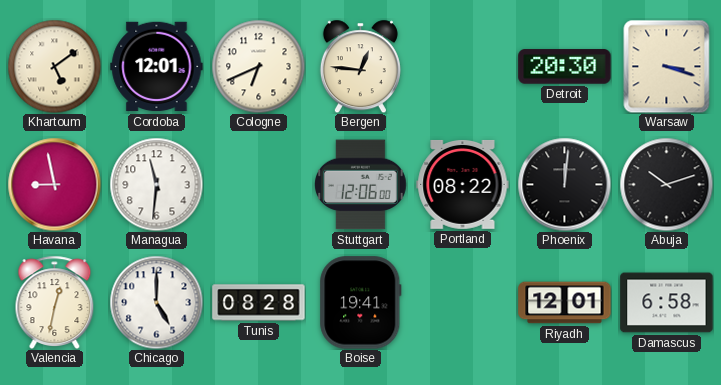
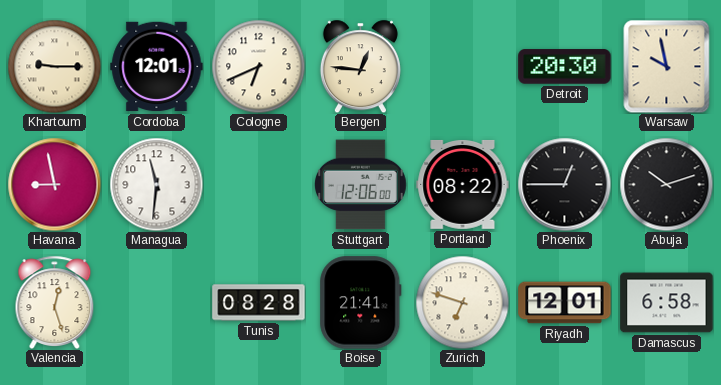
Khartoum: 5:09 -> 9:15 (54, 66)
Warsaw: 3:18 -> 9:58 (667, 66)
Phoenix: 12:01 -> 12:45 (564, 184)
Valencia: 12:32 -> 12:27 (55, 302)
Chicago: 5:00 -> none (156, 302)
Boise: 19:41 -> 21:41 (361, 303)
Zurich: none -> 6:48 (462, 302)
